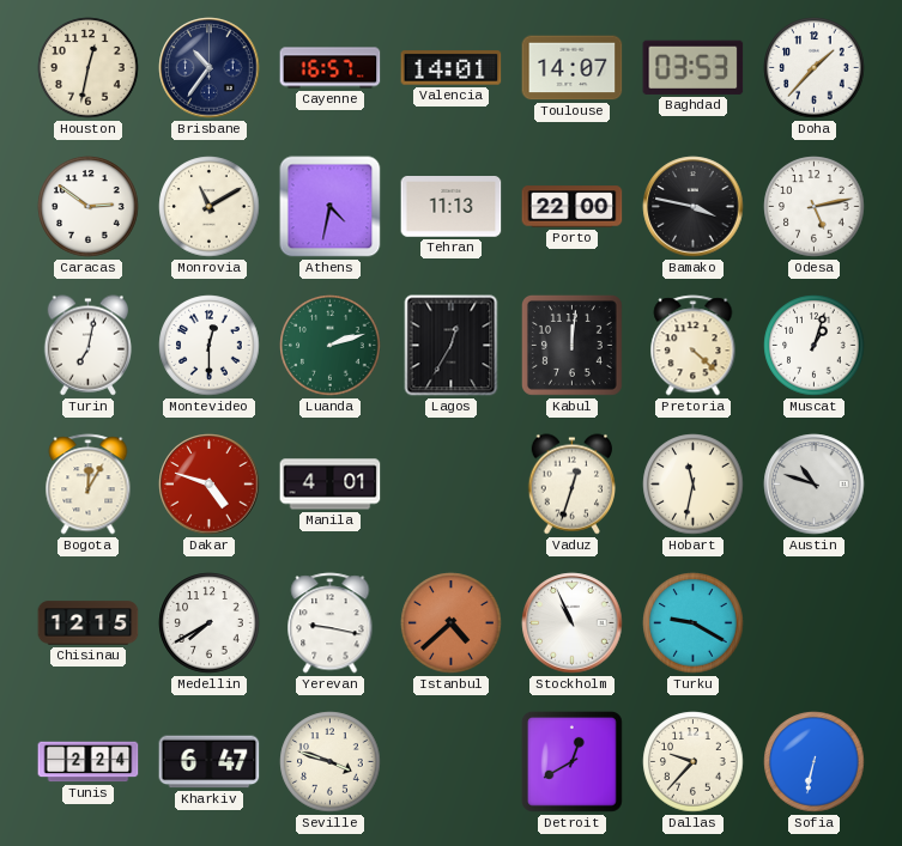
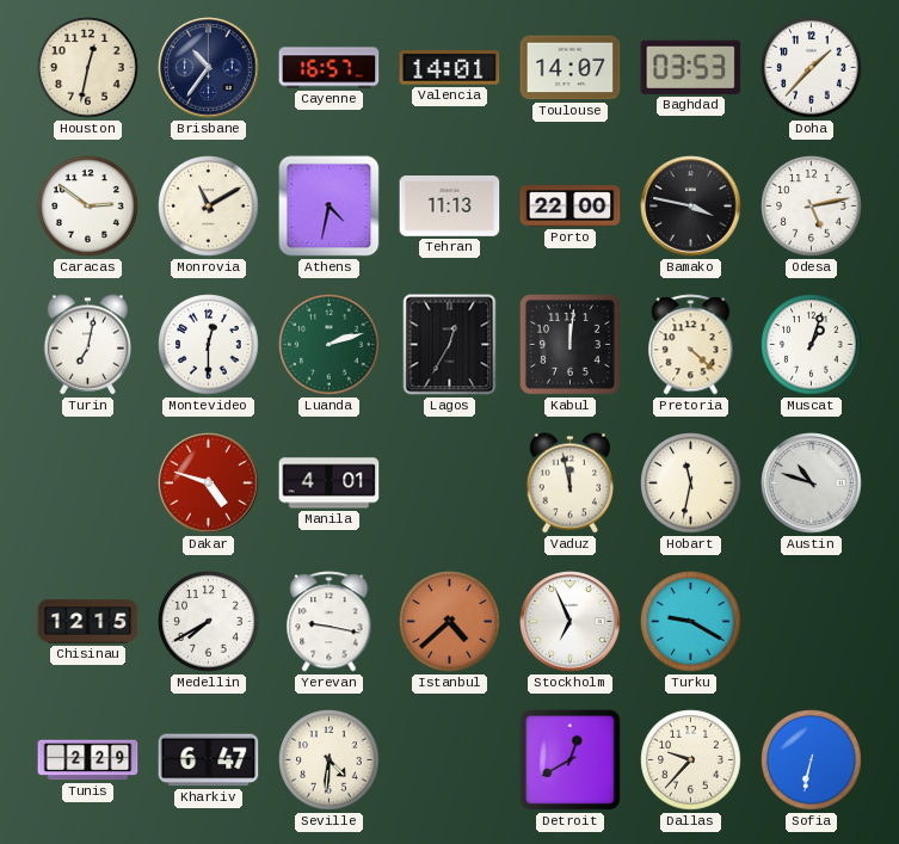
Bogota: 12:05 -> none (89, 485)
Vaduz: 12:33 -> 11:58 (571, 483)
Stockholm: 10:56 -> 6:56 (571, 622)
Tunis: 2:24 -> 2:29 (88, 760)
Seville: 3:48 -> 4:31 (330, 760)
